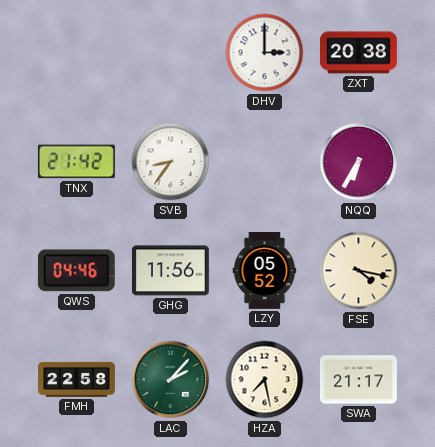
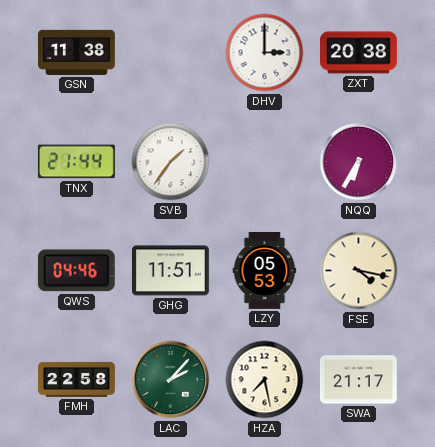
GSN: none -> 11:38 (76, 52)
TNX: 21:42 -> 21:44 (76, 162)
SVB: 8:36 -> 1:36 (171, 162)
GHG: 11:56 -> 11:51 (170, 271)
LZY: 05:52 -> 05:53 (265, 271)
